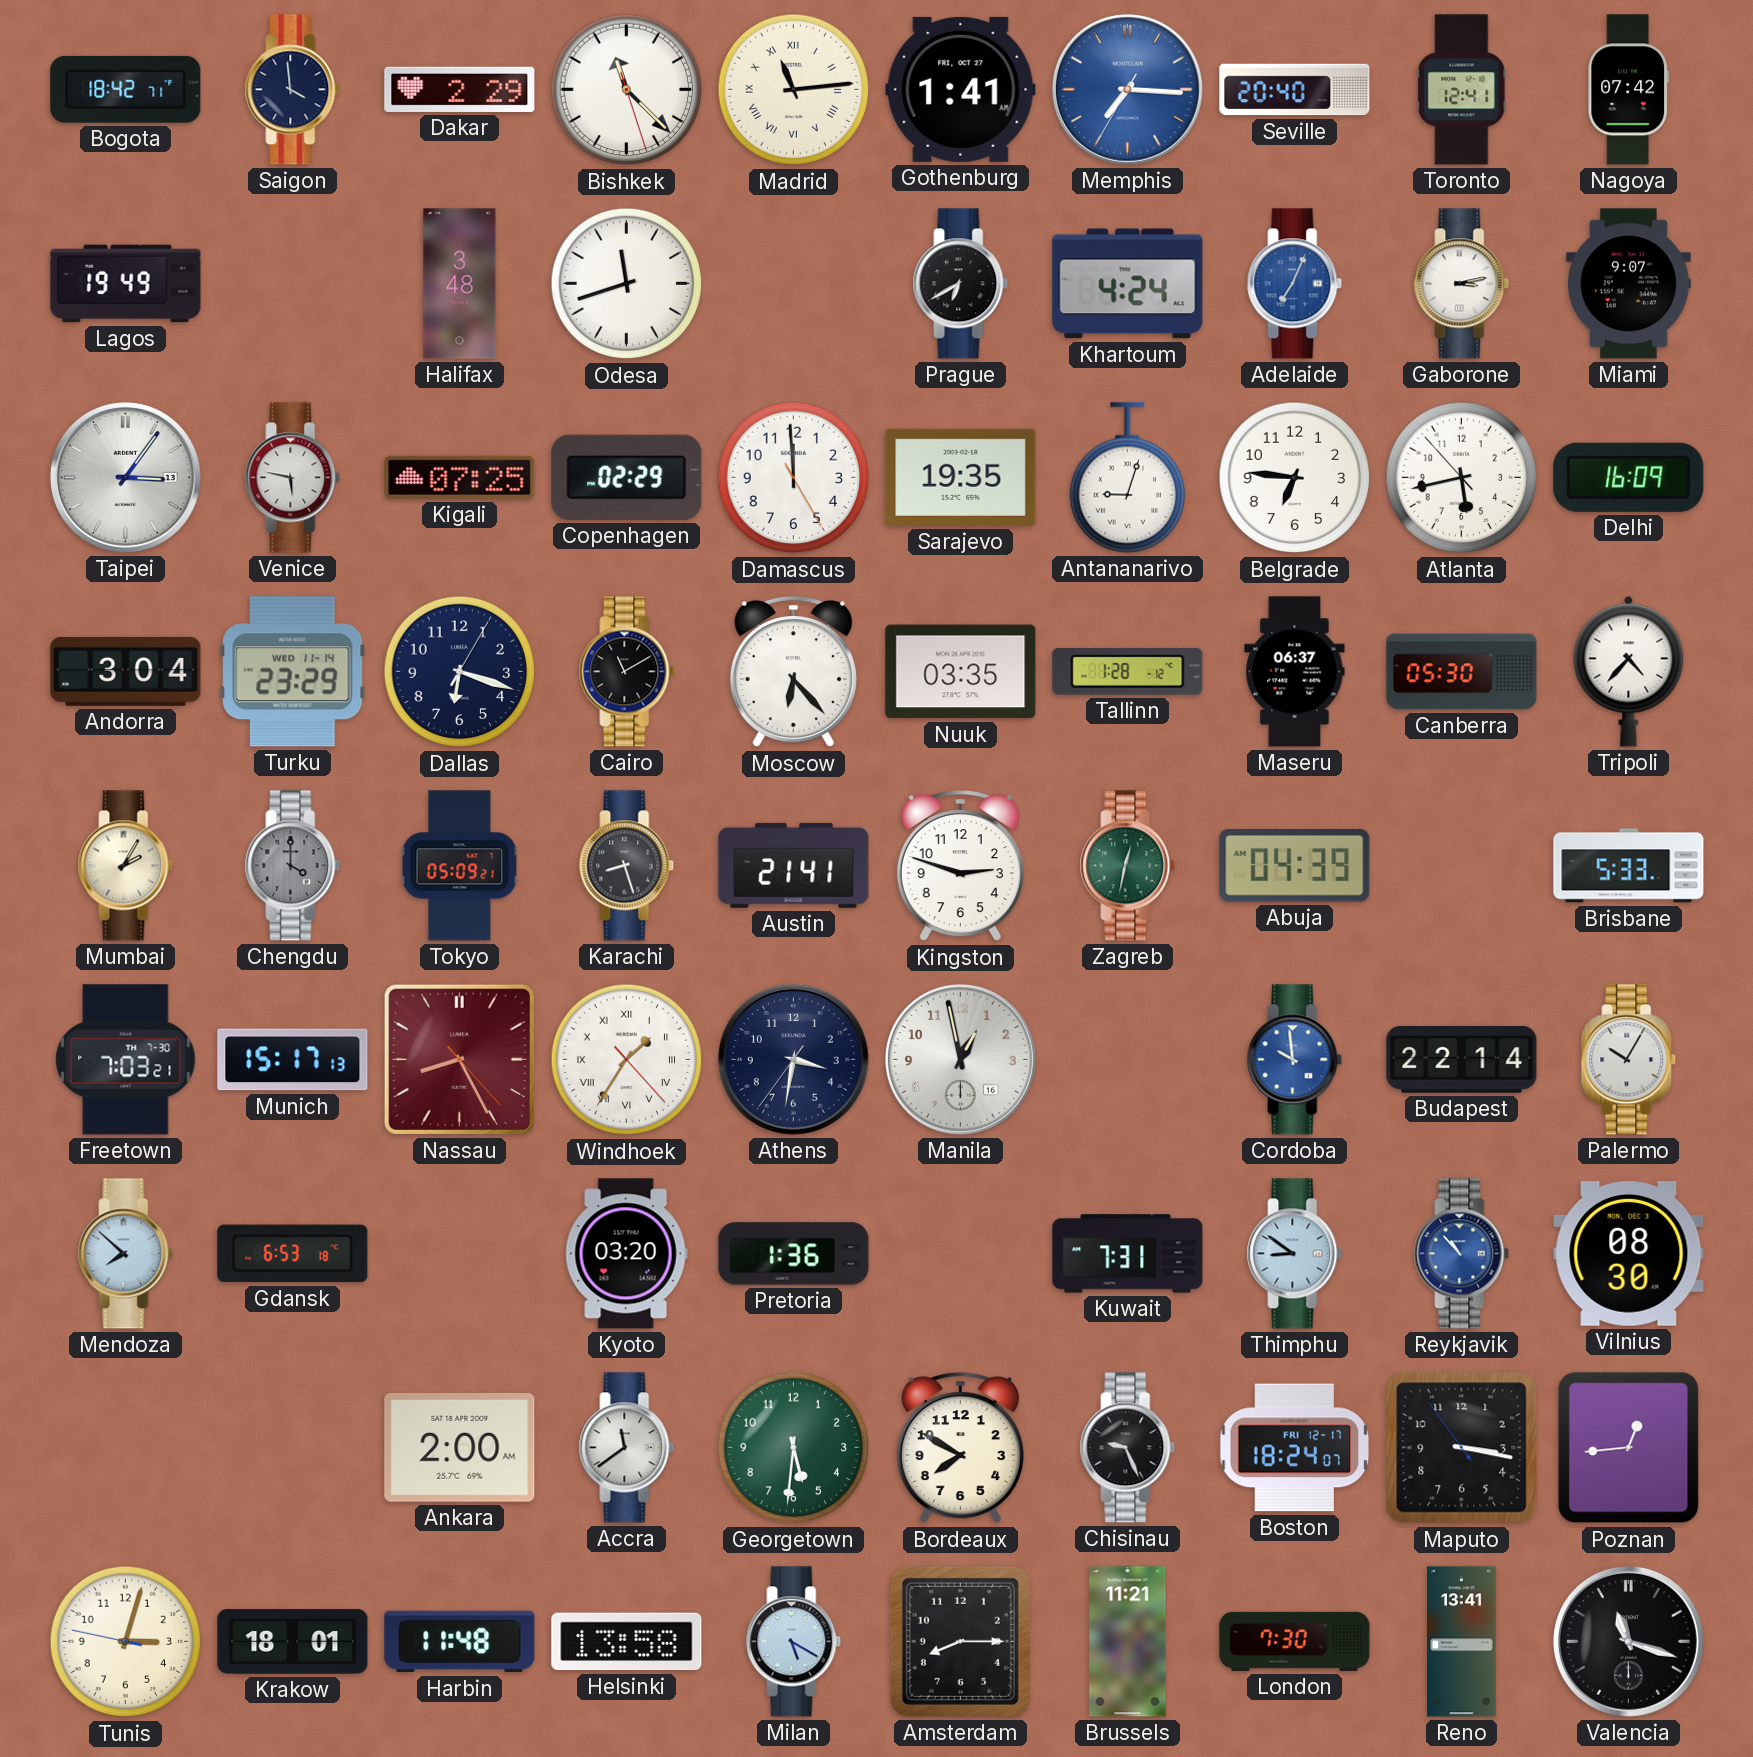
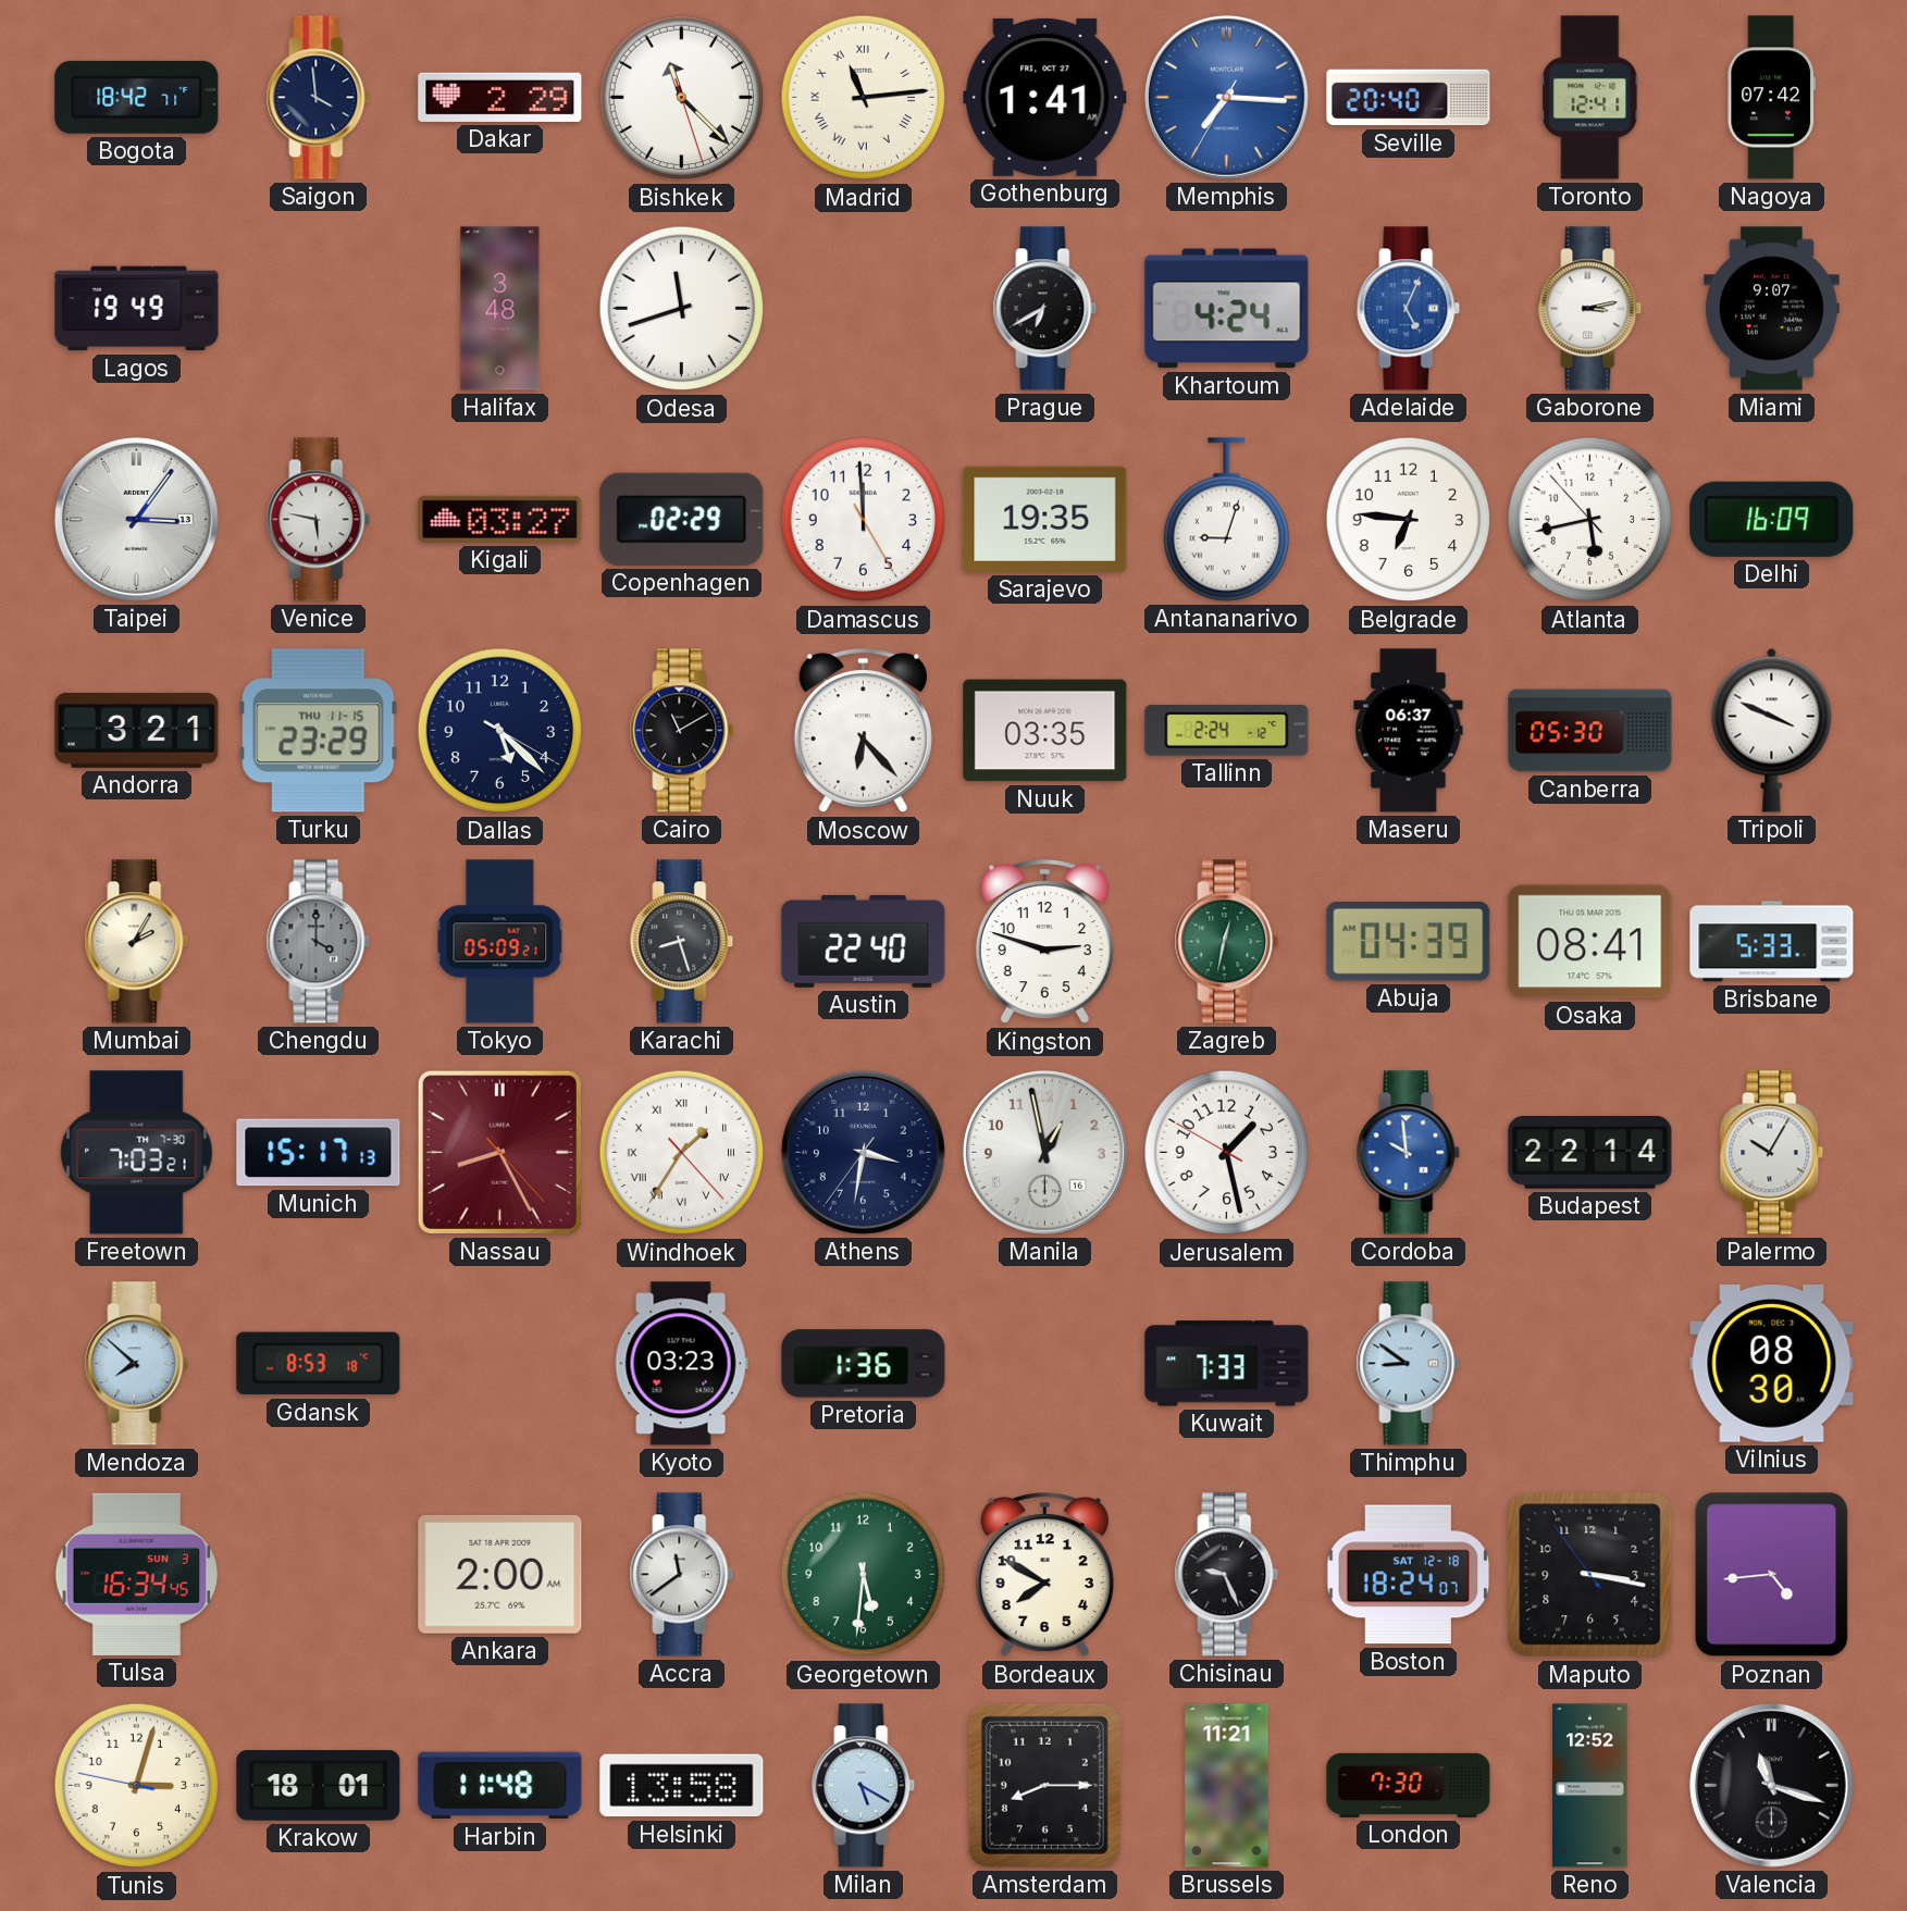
Adelaide: 7:04 -> 5:04 (1409, 309)
Kigali: 07:25 -> 03:27 (500, 519)
Andorra: 3:04 -> 3:21 (137, 730)
Turku date: WED 11-14 -> THU 11-15 (319, 731)
Dallas: 6:18 -> 5:22 (500, 731)
Tallinn: 1:28 -> 2:24 (1227, 730)
Tripoli: 4:37 -> 3:49 (1772, 730)
Austin: 21:41 -> 22:40 (864, 941)
Osaka: none -> 08:41 (1590, 942)
Jerusalem: none -> 1:27 (1227, 1153)
Gdansk: 6:53 -> 8:53 (319, 1364)
Kyoto: 03:20 -> 03:23 (681, 1364)
Kuwait: 7:31 -> 7:33 (1227, 1364)
Reykjavik: 10:53 -> none (1462, 1254)
Tulsa: none -> 16:34 (136, 1574)
Boston date: FRI 12-17 -> SAT 12-18 (1409, 1575)
Poznan: 12:44 -> 4:44 (1772, 1575)
Reno: 13:41 -> 12:52 (1590, 1786)
